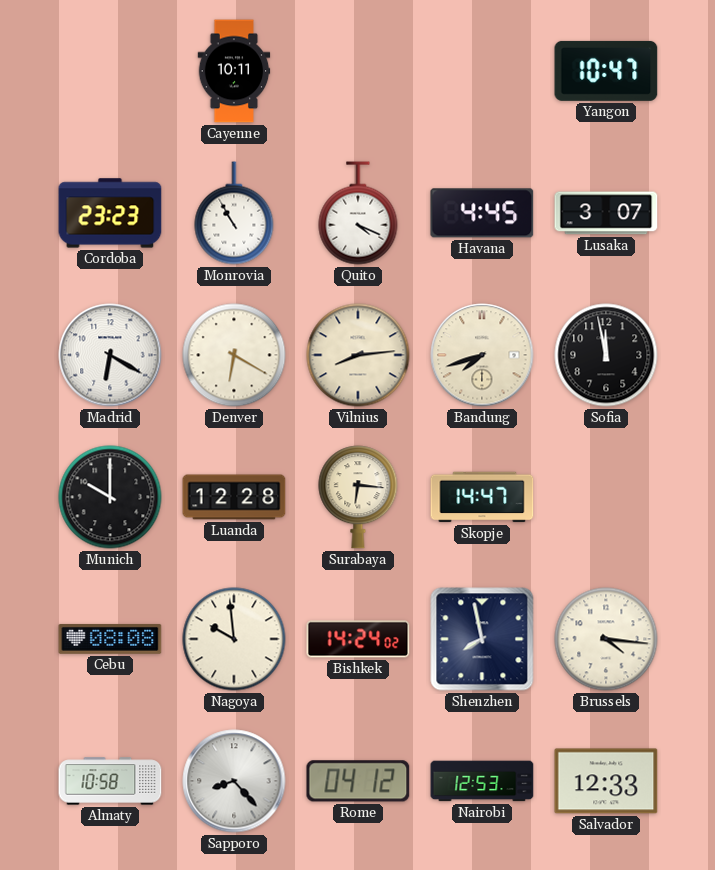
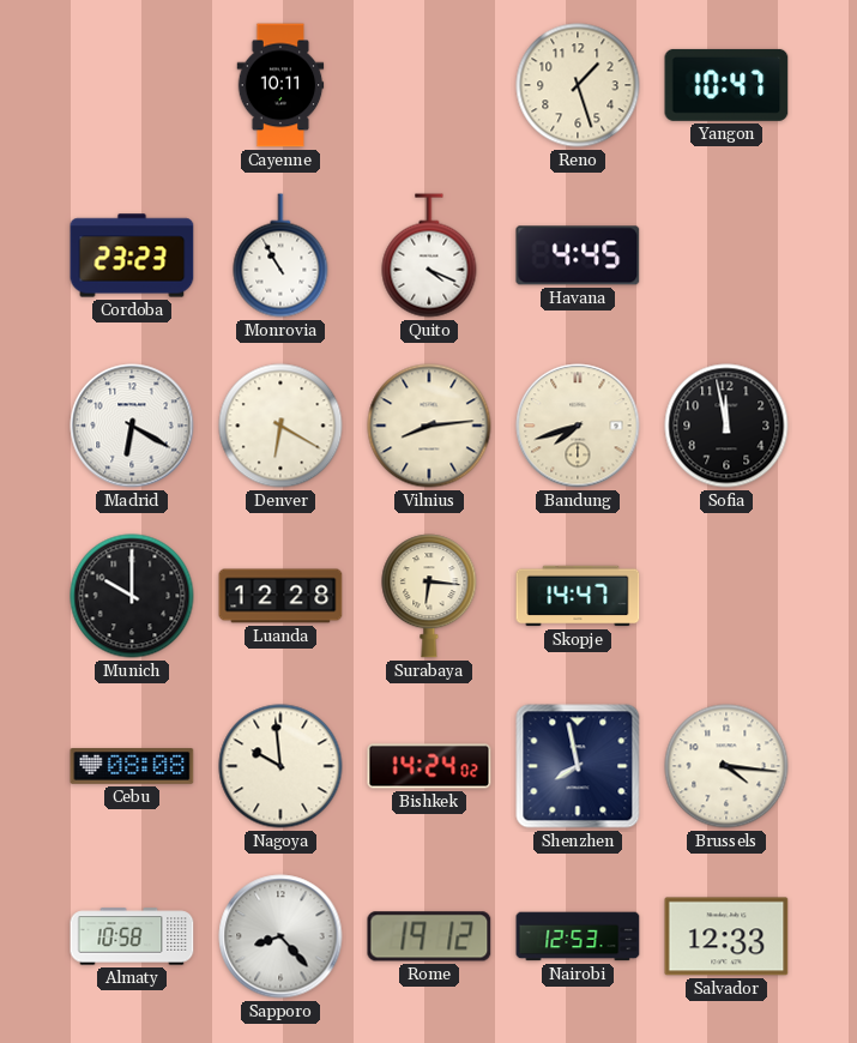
Reno: none -> 1:27 (578, 85)
Lusaka: 3:07 -> none (606, 213)
Rome: 04:12 -> 19:12 (429, 936)
